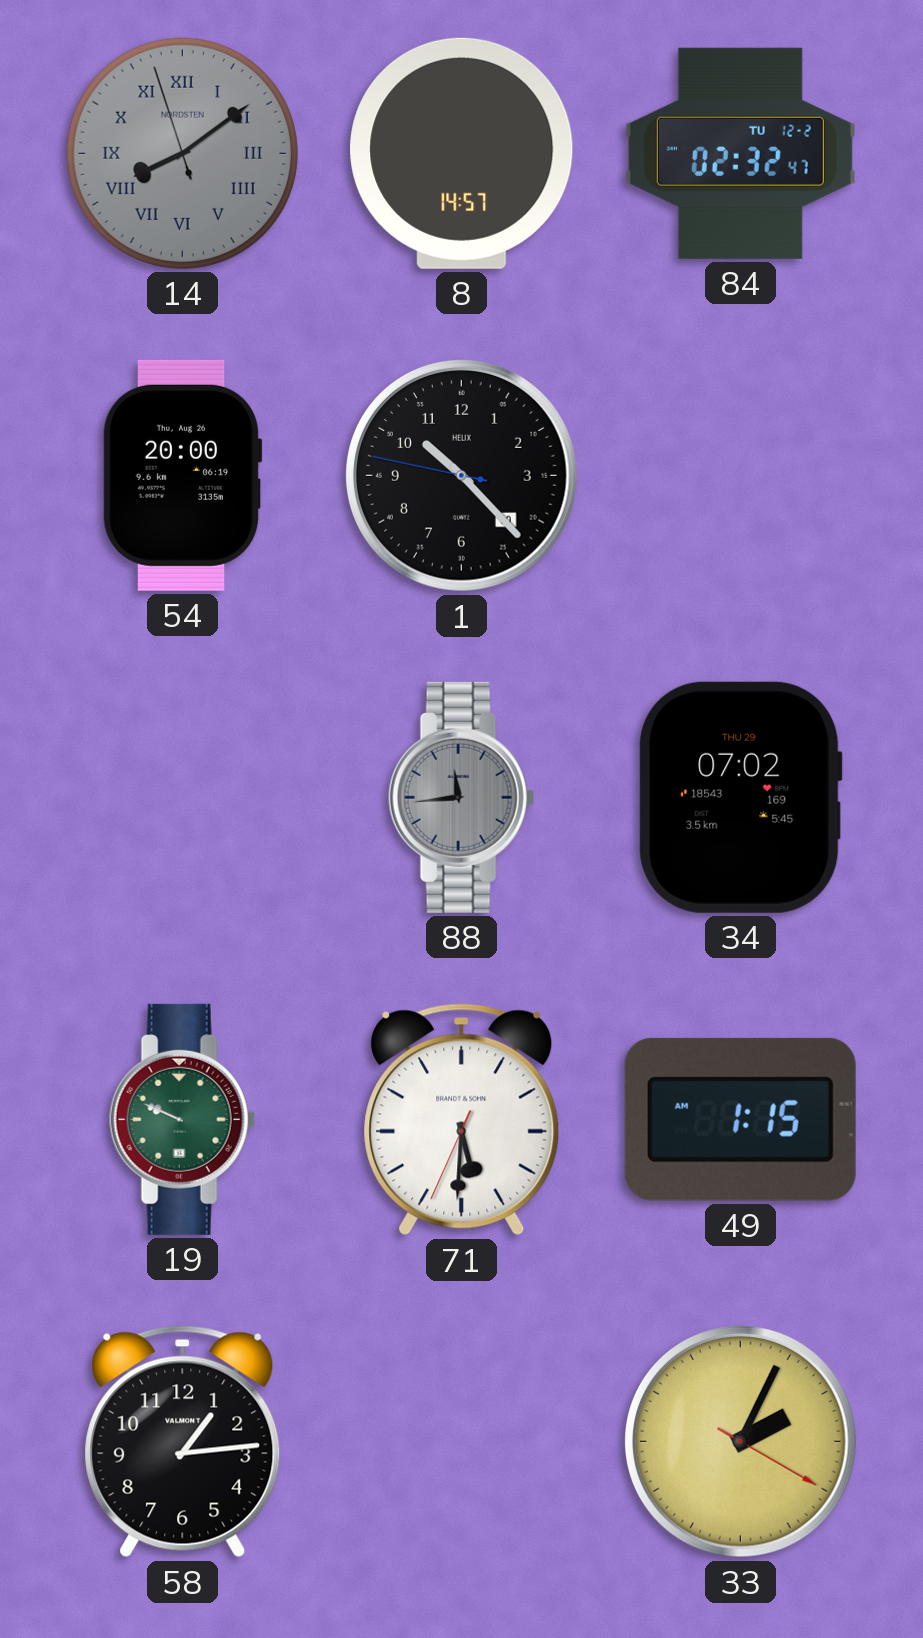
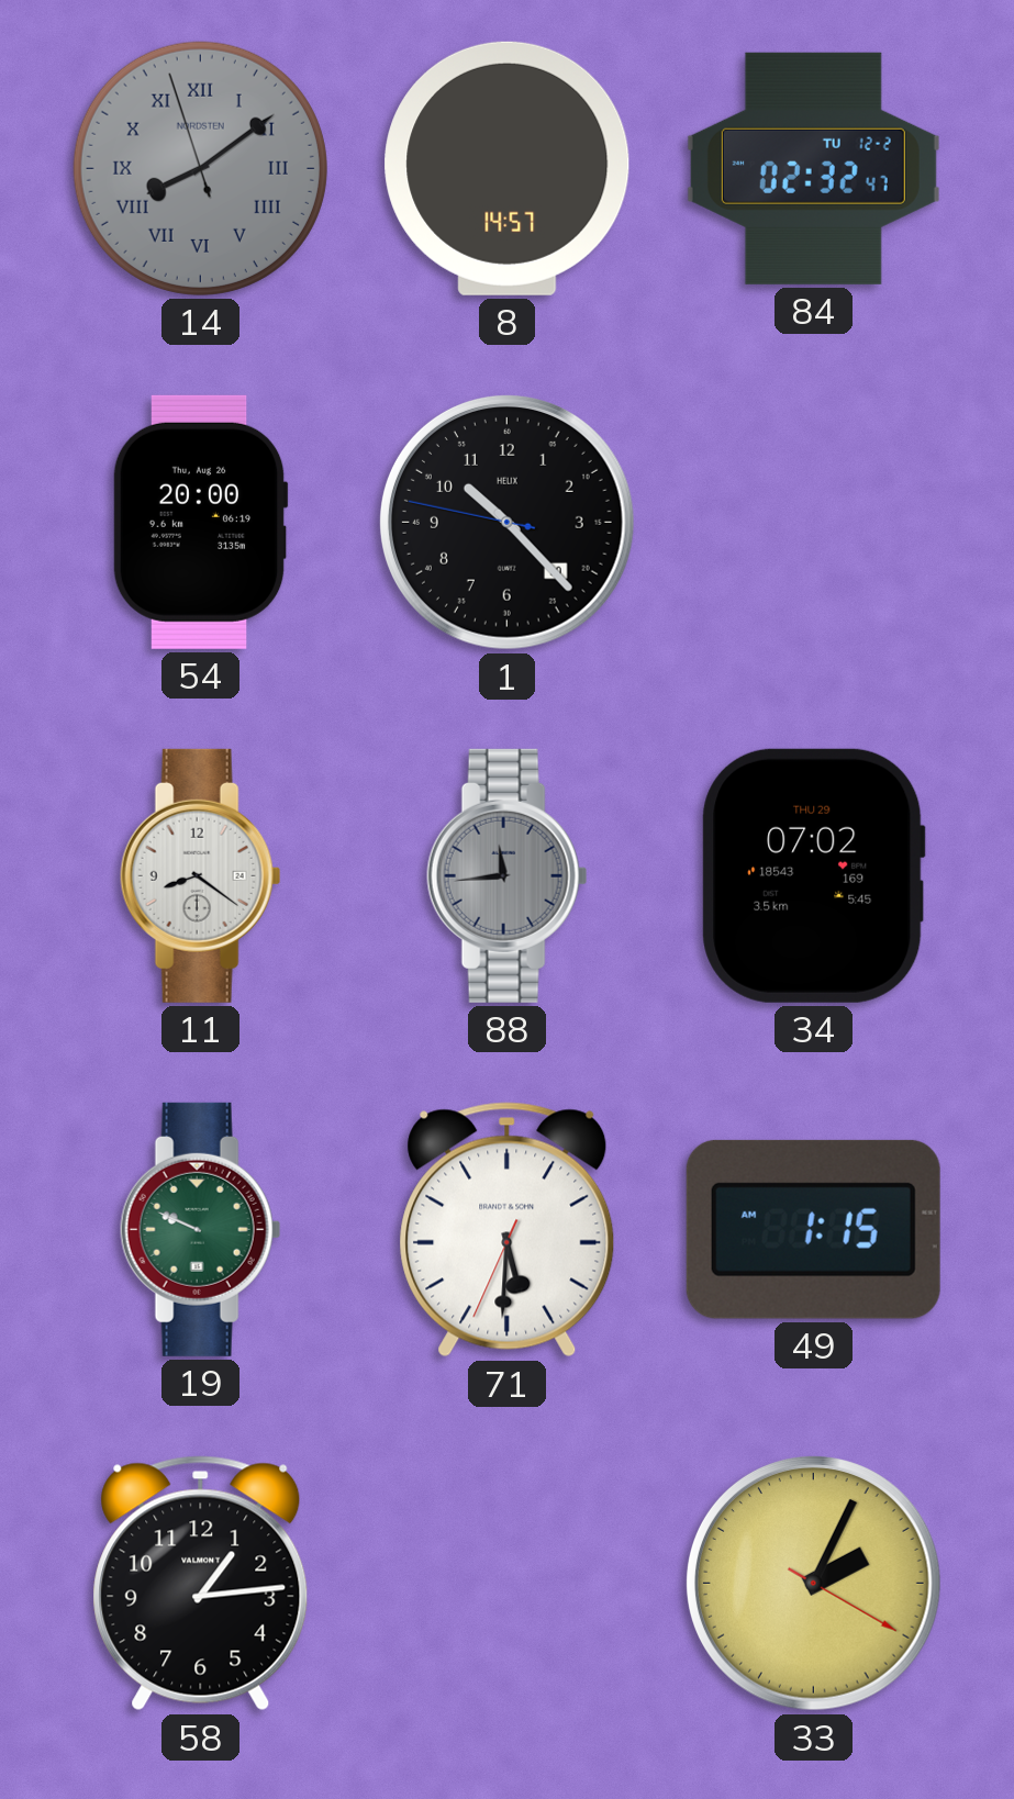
11: none -> 8:21 (201, 875)
